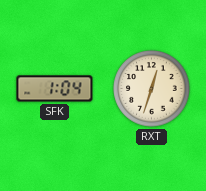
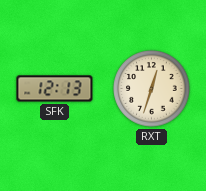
SFK: 1:04 -> 12:13 (55, 89)
